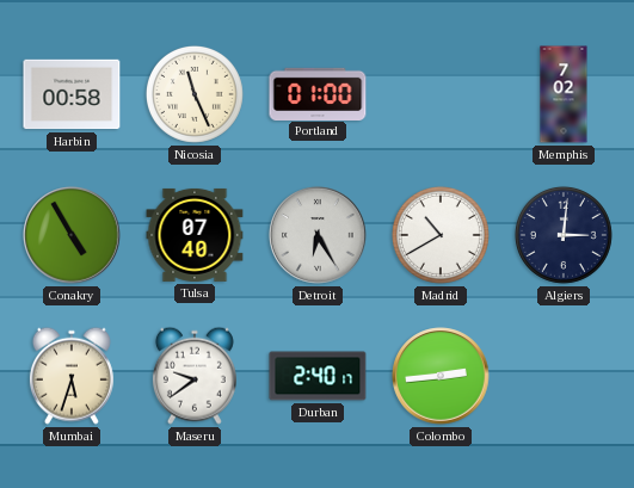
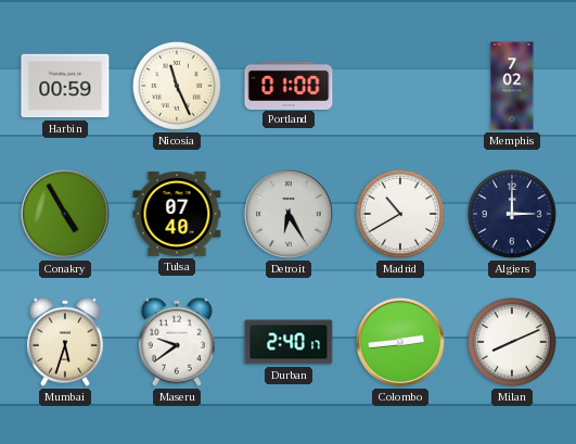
Harbin: 00:58 -> 00:59 (65, 86)
Algiers: 3:01 -> 3:00 (512, 214)
Milan: none -> 8:11 (512, 342)
